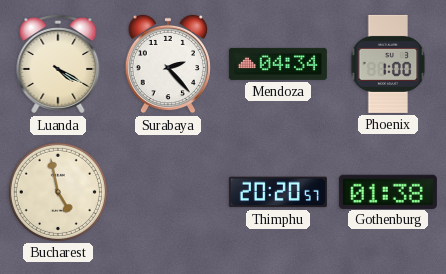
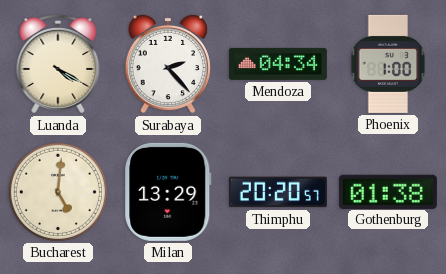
Bucharest: 4:58 -> 5:01 (58, 192)
Milan: none -> 13:29 (168, 192)
